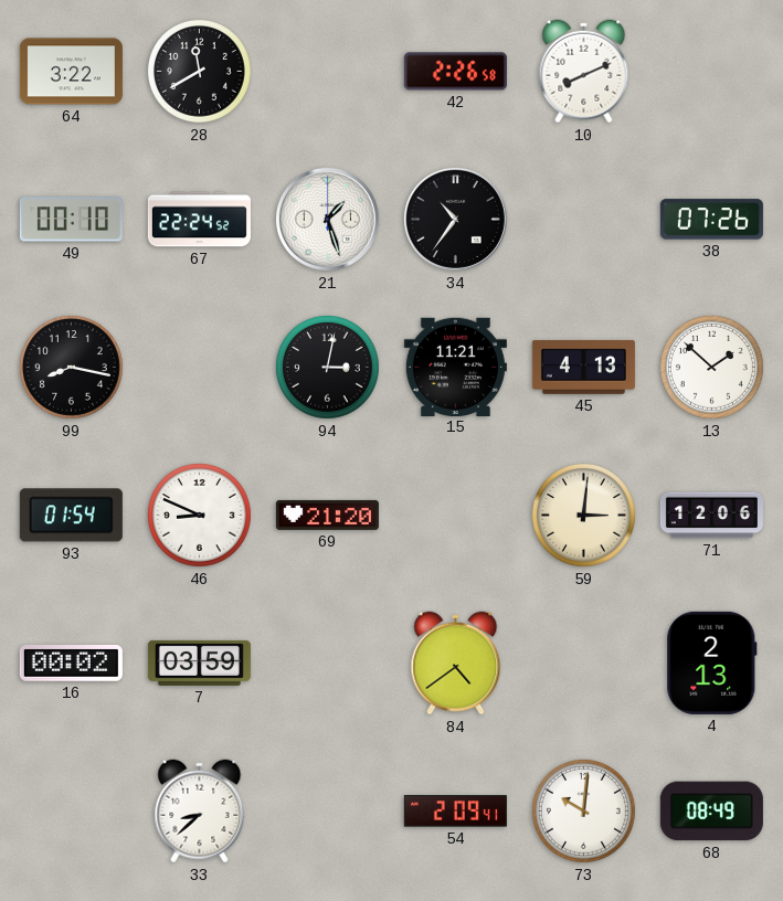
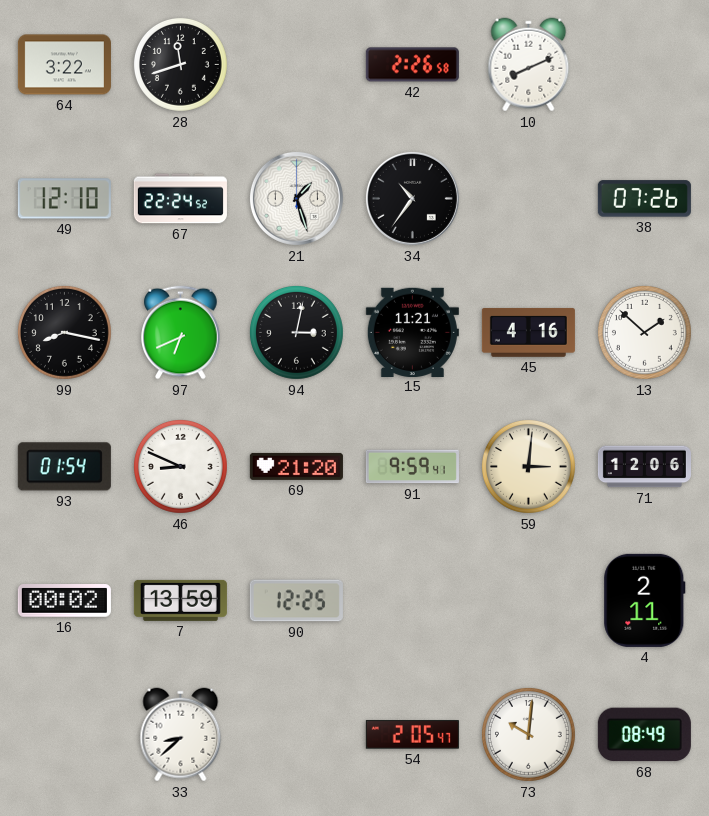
28: 11:40 -> 11:42 (180, 64)
49: 00:10 -> 12:10 (64, 199)
97: none -> 6:41 (181, 333)
45: 4:13 -> 4:16 (528, 332)
91: none -> 9:59 (412, 467)
7: 03:59 -> 13:59 (180, 600)
90: none -> 12:25 (296, 601)
84: 4:39 -> none (456, 664)
4: 2:13 -> 2:11 (645, 600)
54: 2:09 -> 2:05 (412, 735)
